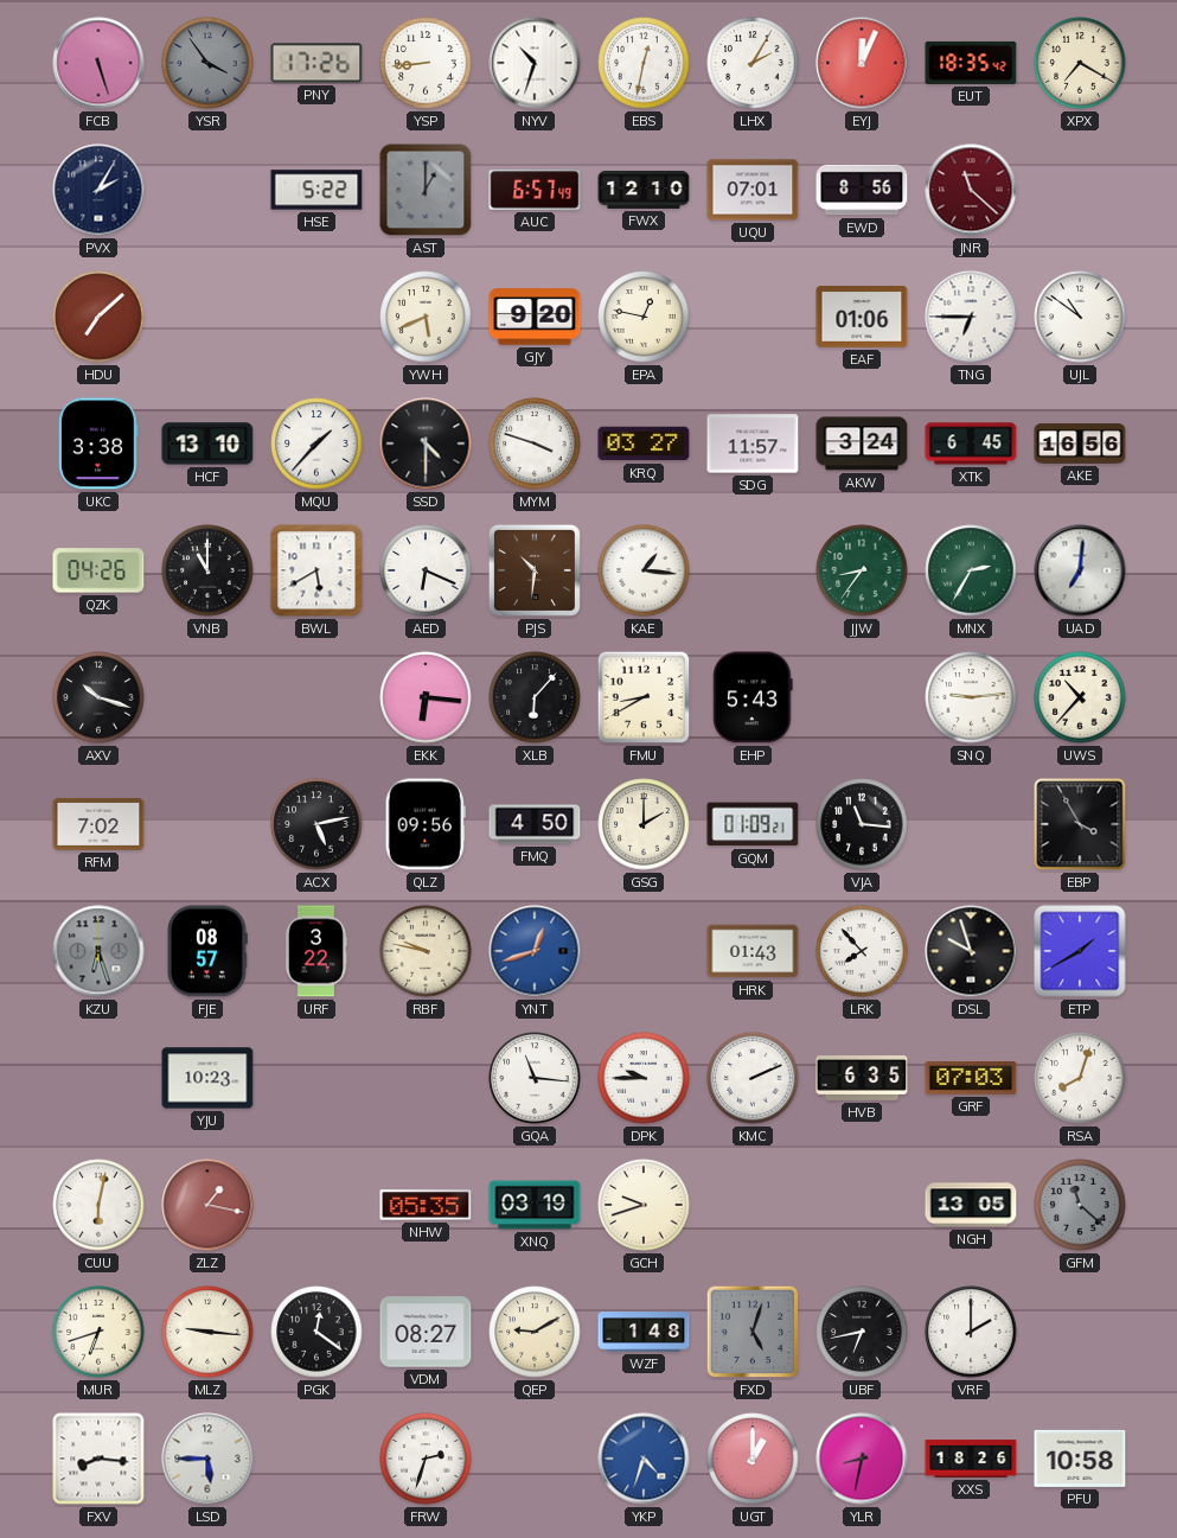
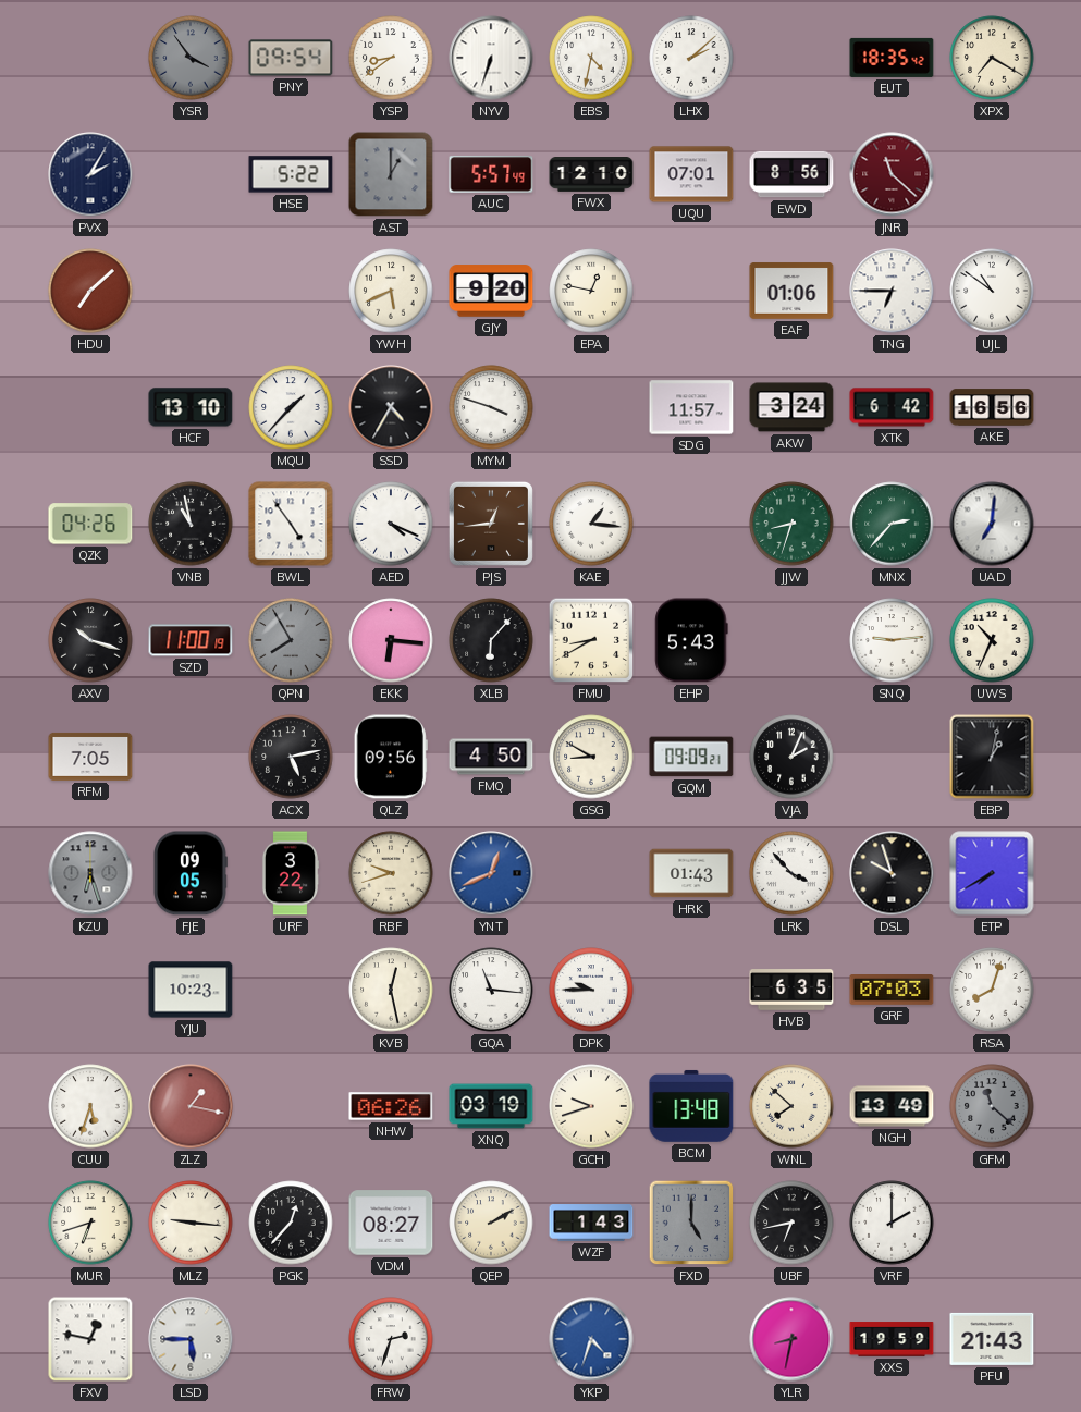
FCB: 5:27 -> none (98, 63)
PNY: 17:26 -> 09:54 (291, 58)
YSP: 8:44 -> 8:39 (391, 58)
NYV: 10:33 -> 6:33 (491, 58)
EBS: 12:32 -> 4:32 (591, 58)
LHX: 2:05 -> 2:08 (691, 58)
EYJ: 12:04 -> none (862, 63)
AUC: 6:57 -> 5:57 (491, 174)
UKC: 3:38 -> none (100, 443)
SSD: 4:30 -> 4:35 (391, 407)
KRQ: 03:27 -> none (644, 443)
XTK: 6:45 -> 6:42 (892, 407)
VNB: 11:00 -> 10:58 (191, 524)
BWL: 5:40 -> 4:54 (291, 524)
AED: 6:19 -> 4:19 (391, 524)
PJS: 10:31 -> 12:44 (491, 524)
JJW: 8:36 -> 8:33 (791, 524)
MNX: 2:35 -> 2:37 (892, 524)
SZD: none -> 11:00 (191, 640)
QPN: none -> 7:55 (291, 640)
UWS: 10:37 -> 10:34 (992, 640)
RFM: 7:02 -> 7:05 (90, 757)
GSG: 2:00 -> 8:50 (591, 757)
GQM: 01:09 -> 09:09 (691, 757)
VJA: 11:16 -> 2:04 (791, 757)
EBP: 3:55 -> 1:02 (992, 757)
FJE: 08:57 -> 09:05 (191, 873)
RBF: 9:47 -> 9:42 (391, 873)
YNT: 12:42 -> 12:41 (491, 873)
LRK: 7:53 -> 3:53 (791, 873)
ETP: 1:40 -> 7:40 (992, 873)
KVB: none -> 12:28 (391, 990)
KMC: 2:11 -> none (753, 1078)
CUU: 6:02 -> 5:33 (90, 1106)
NHW: 05:35 -> 06:26 (391, 1106)
BCM: none -> 13:48 (691, 1106)
WNL: none -> 7:52 (791, 1106)
NGH: 13:05 -> 13:49 (892, 1106)
PGK: 12:21 -> 12:37 (291, 1223)
QEP: 9:10 -> 2:10 (491, 1223)
WZF: 1:48 -> 1:43 (591, 1223)
FXD: 5:03 -> 5:00 (691, 1223)
FXV: 8:16 -> 12:47 (90, 1339)
UGT: 1:00 -> none (753, 1459)
XXS: 18:26 -> 19:59 (892, 1339)
PFU: 10:58 -> 21:43 (992, 1339)
